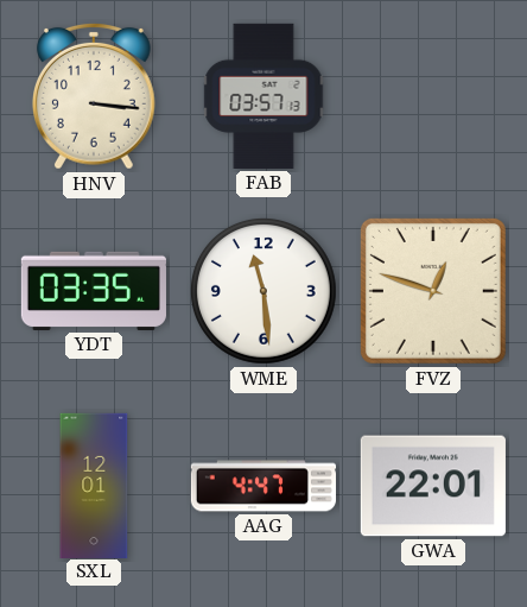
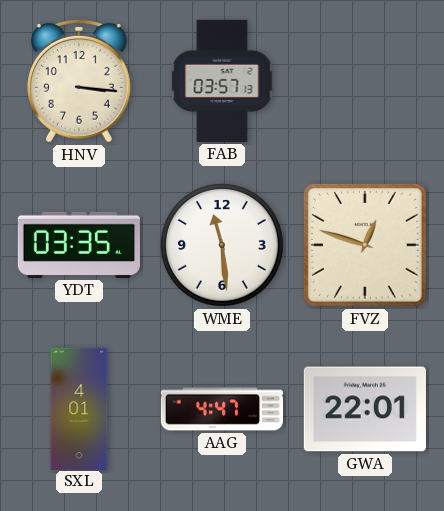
SXL: 12:01 -> 4:01 (79, 408)
